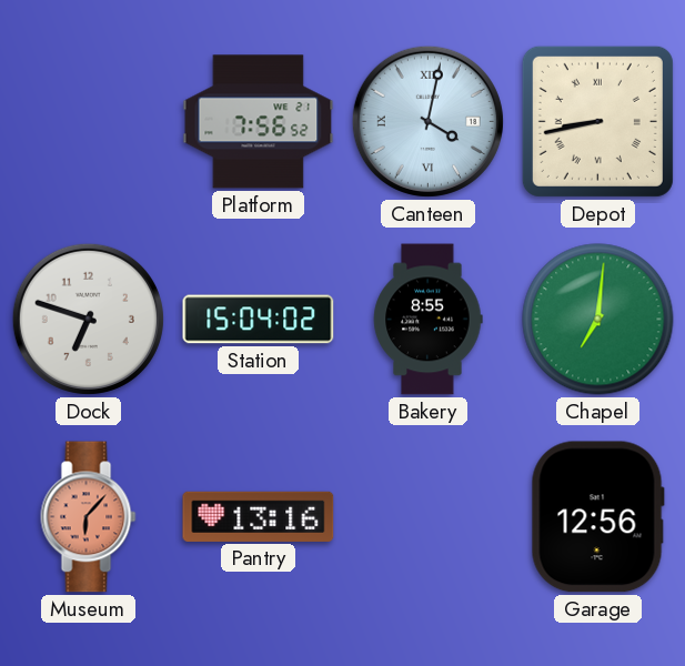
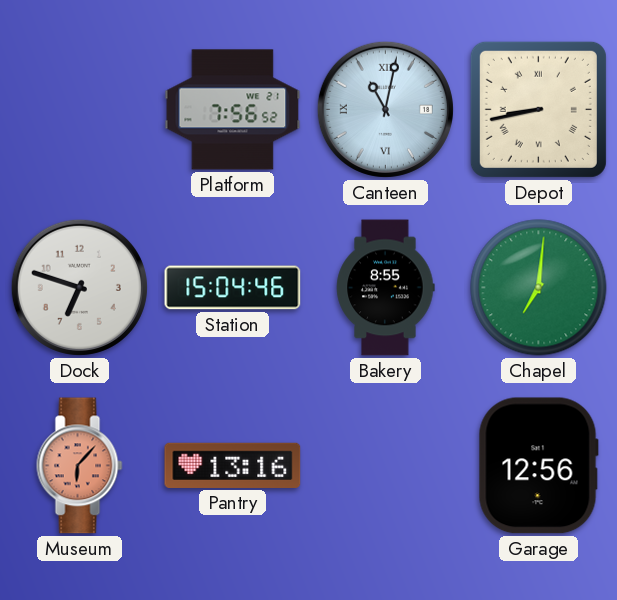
Canteen: 4:02 -> 11:02 (385, 109)
Station: 15:04:02 -> 15:04:46 (233, 288)
